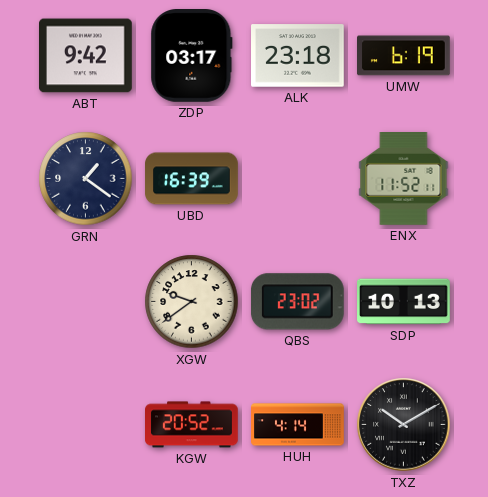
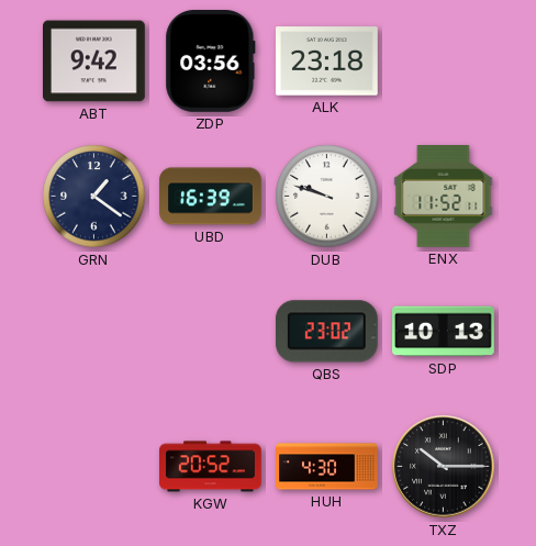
ZDP: 03:17 -> 03:56 (211, 62)
UMW: 6:19 -> none (404, 56)
DUB: none -> 9:48 (327, 197)
XGW: 9:39 -> none (192, 302)
HUH: 4:14 -> 4:30 (327, 467)
TXZ: 10:10 -> 10:15 (444, 467)
